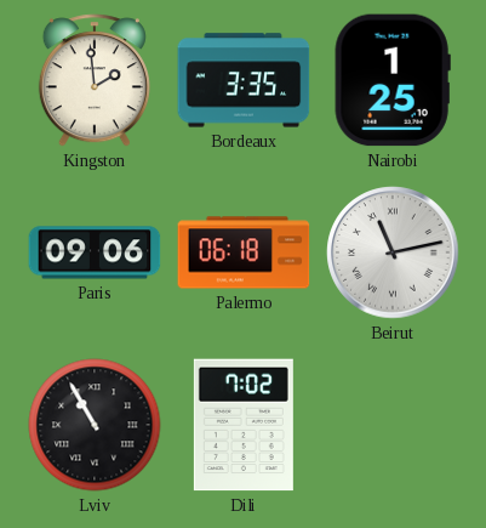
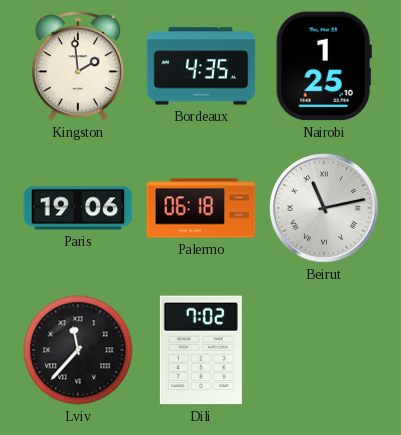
Bordeaux: 3:35 -> 4:35 (201, 66)
Paris: 09:06 -> 19:06 (78, 208)
Lviv: 10:55 -> 11:37 (78, 350)
